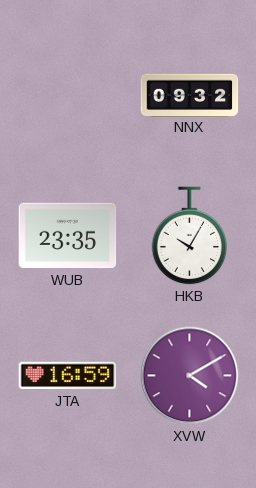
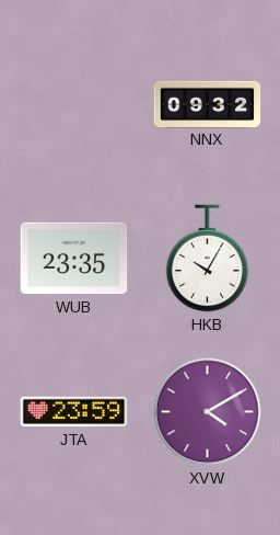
JTA: 16:59 -> 23:59 (74, 412)
